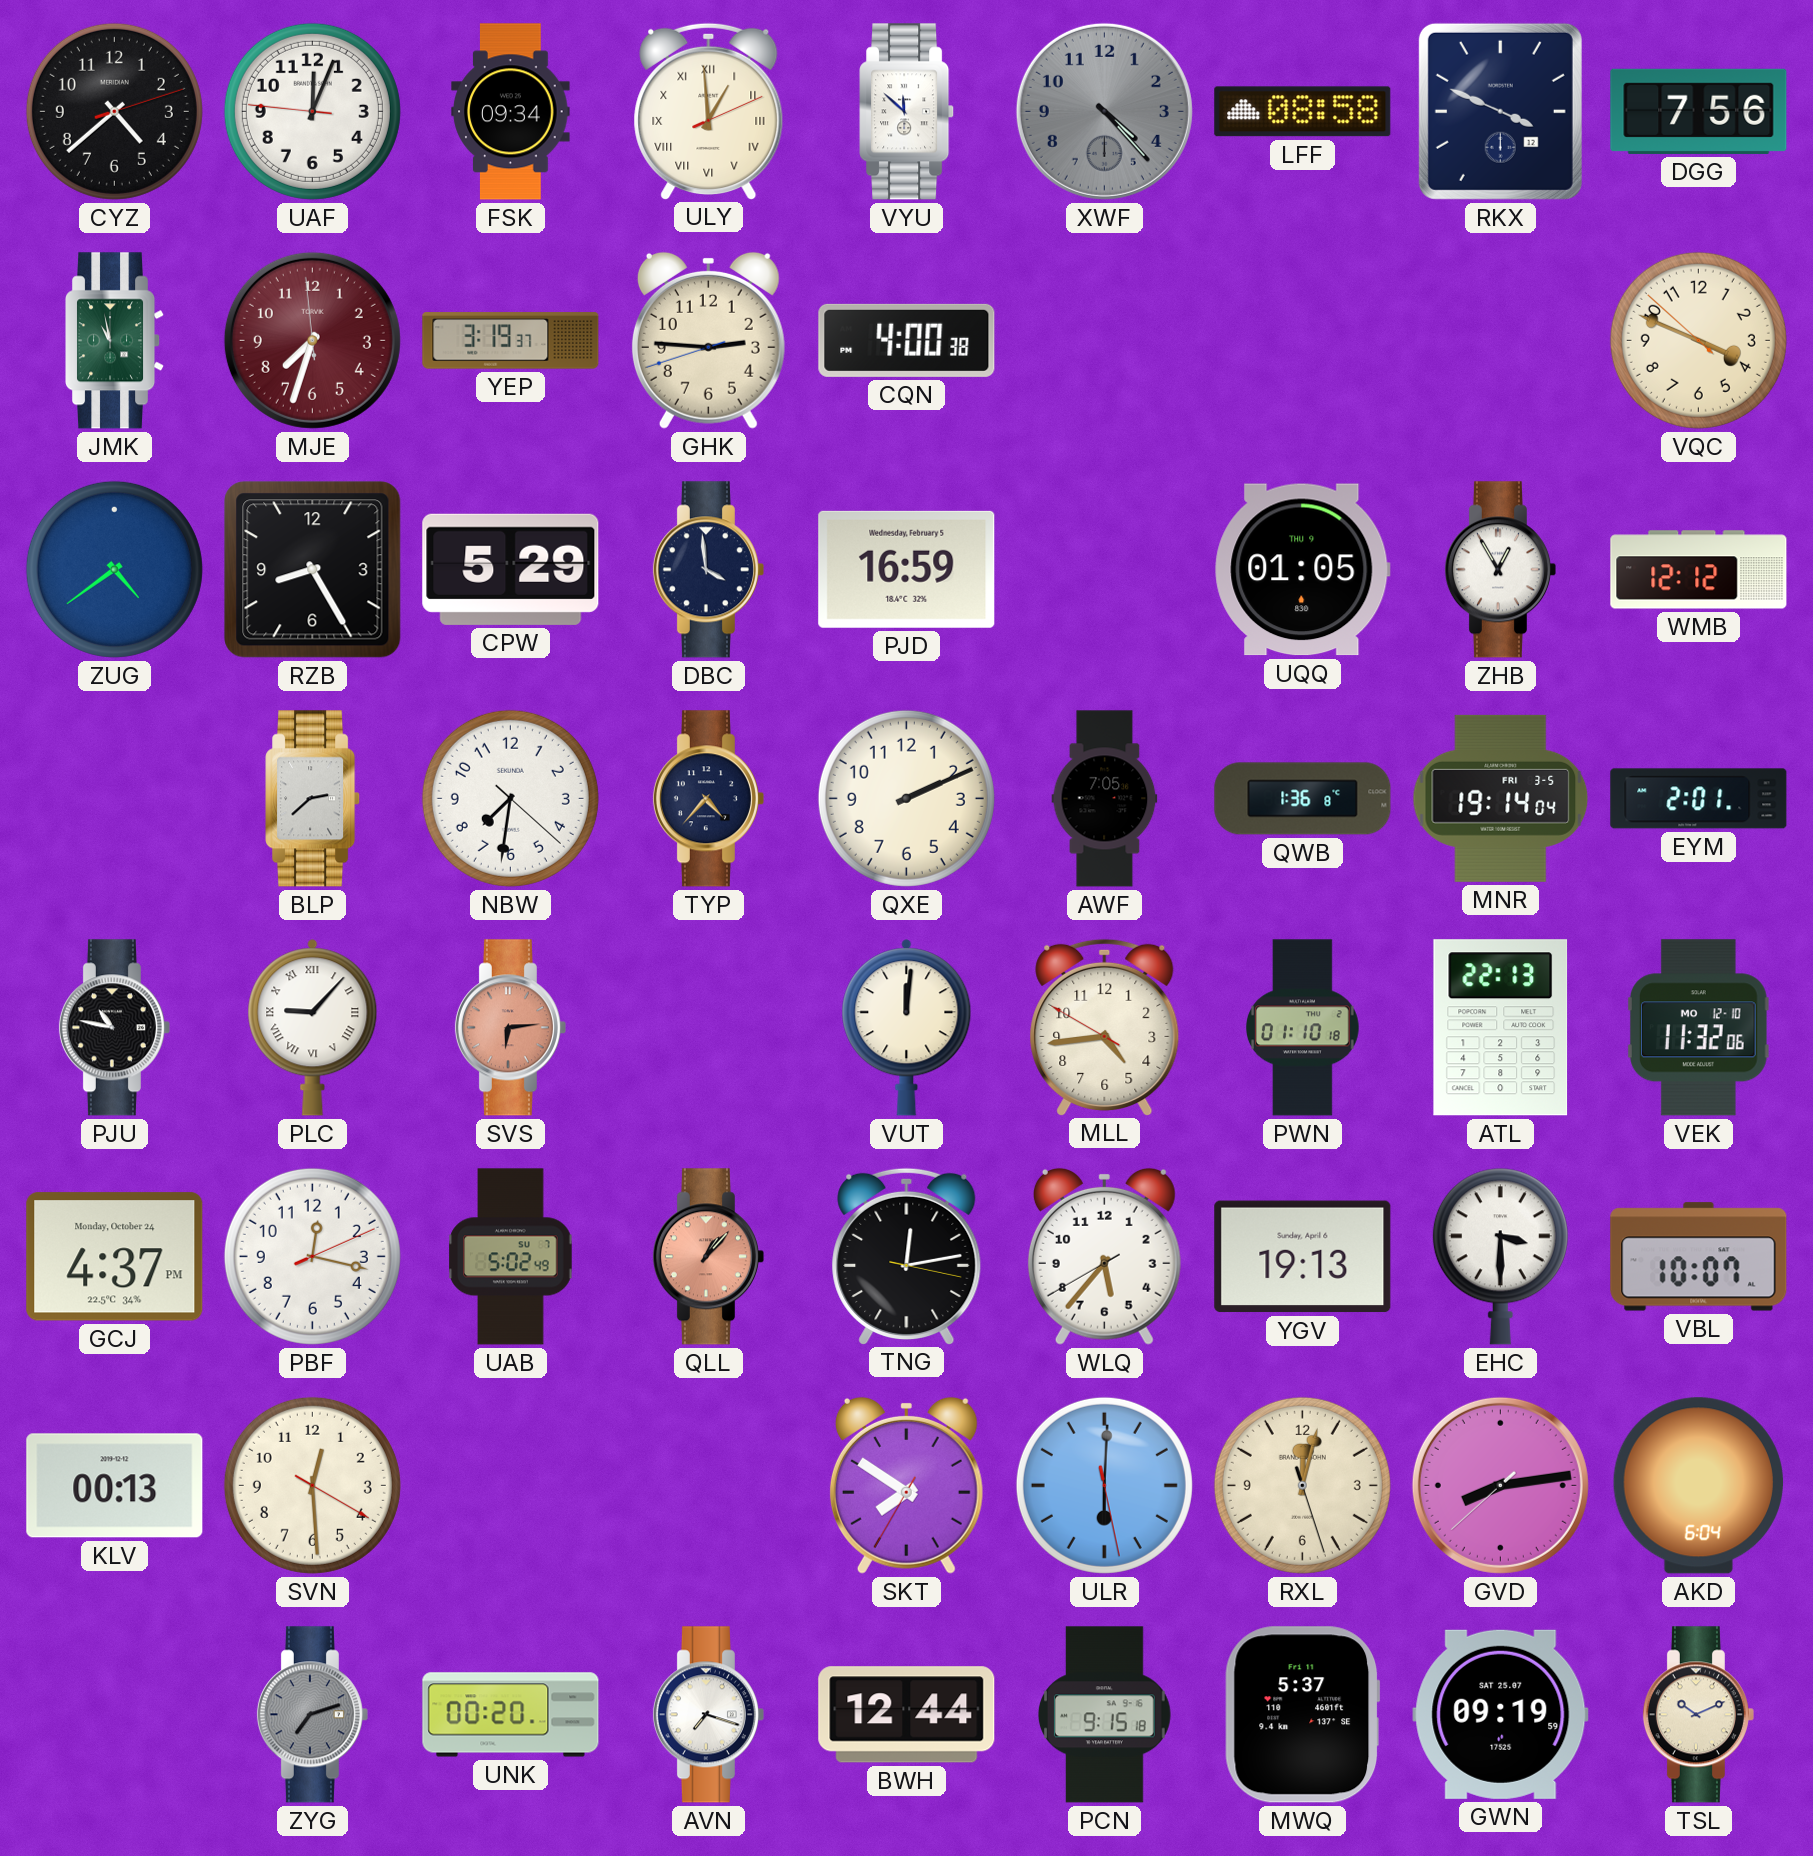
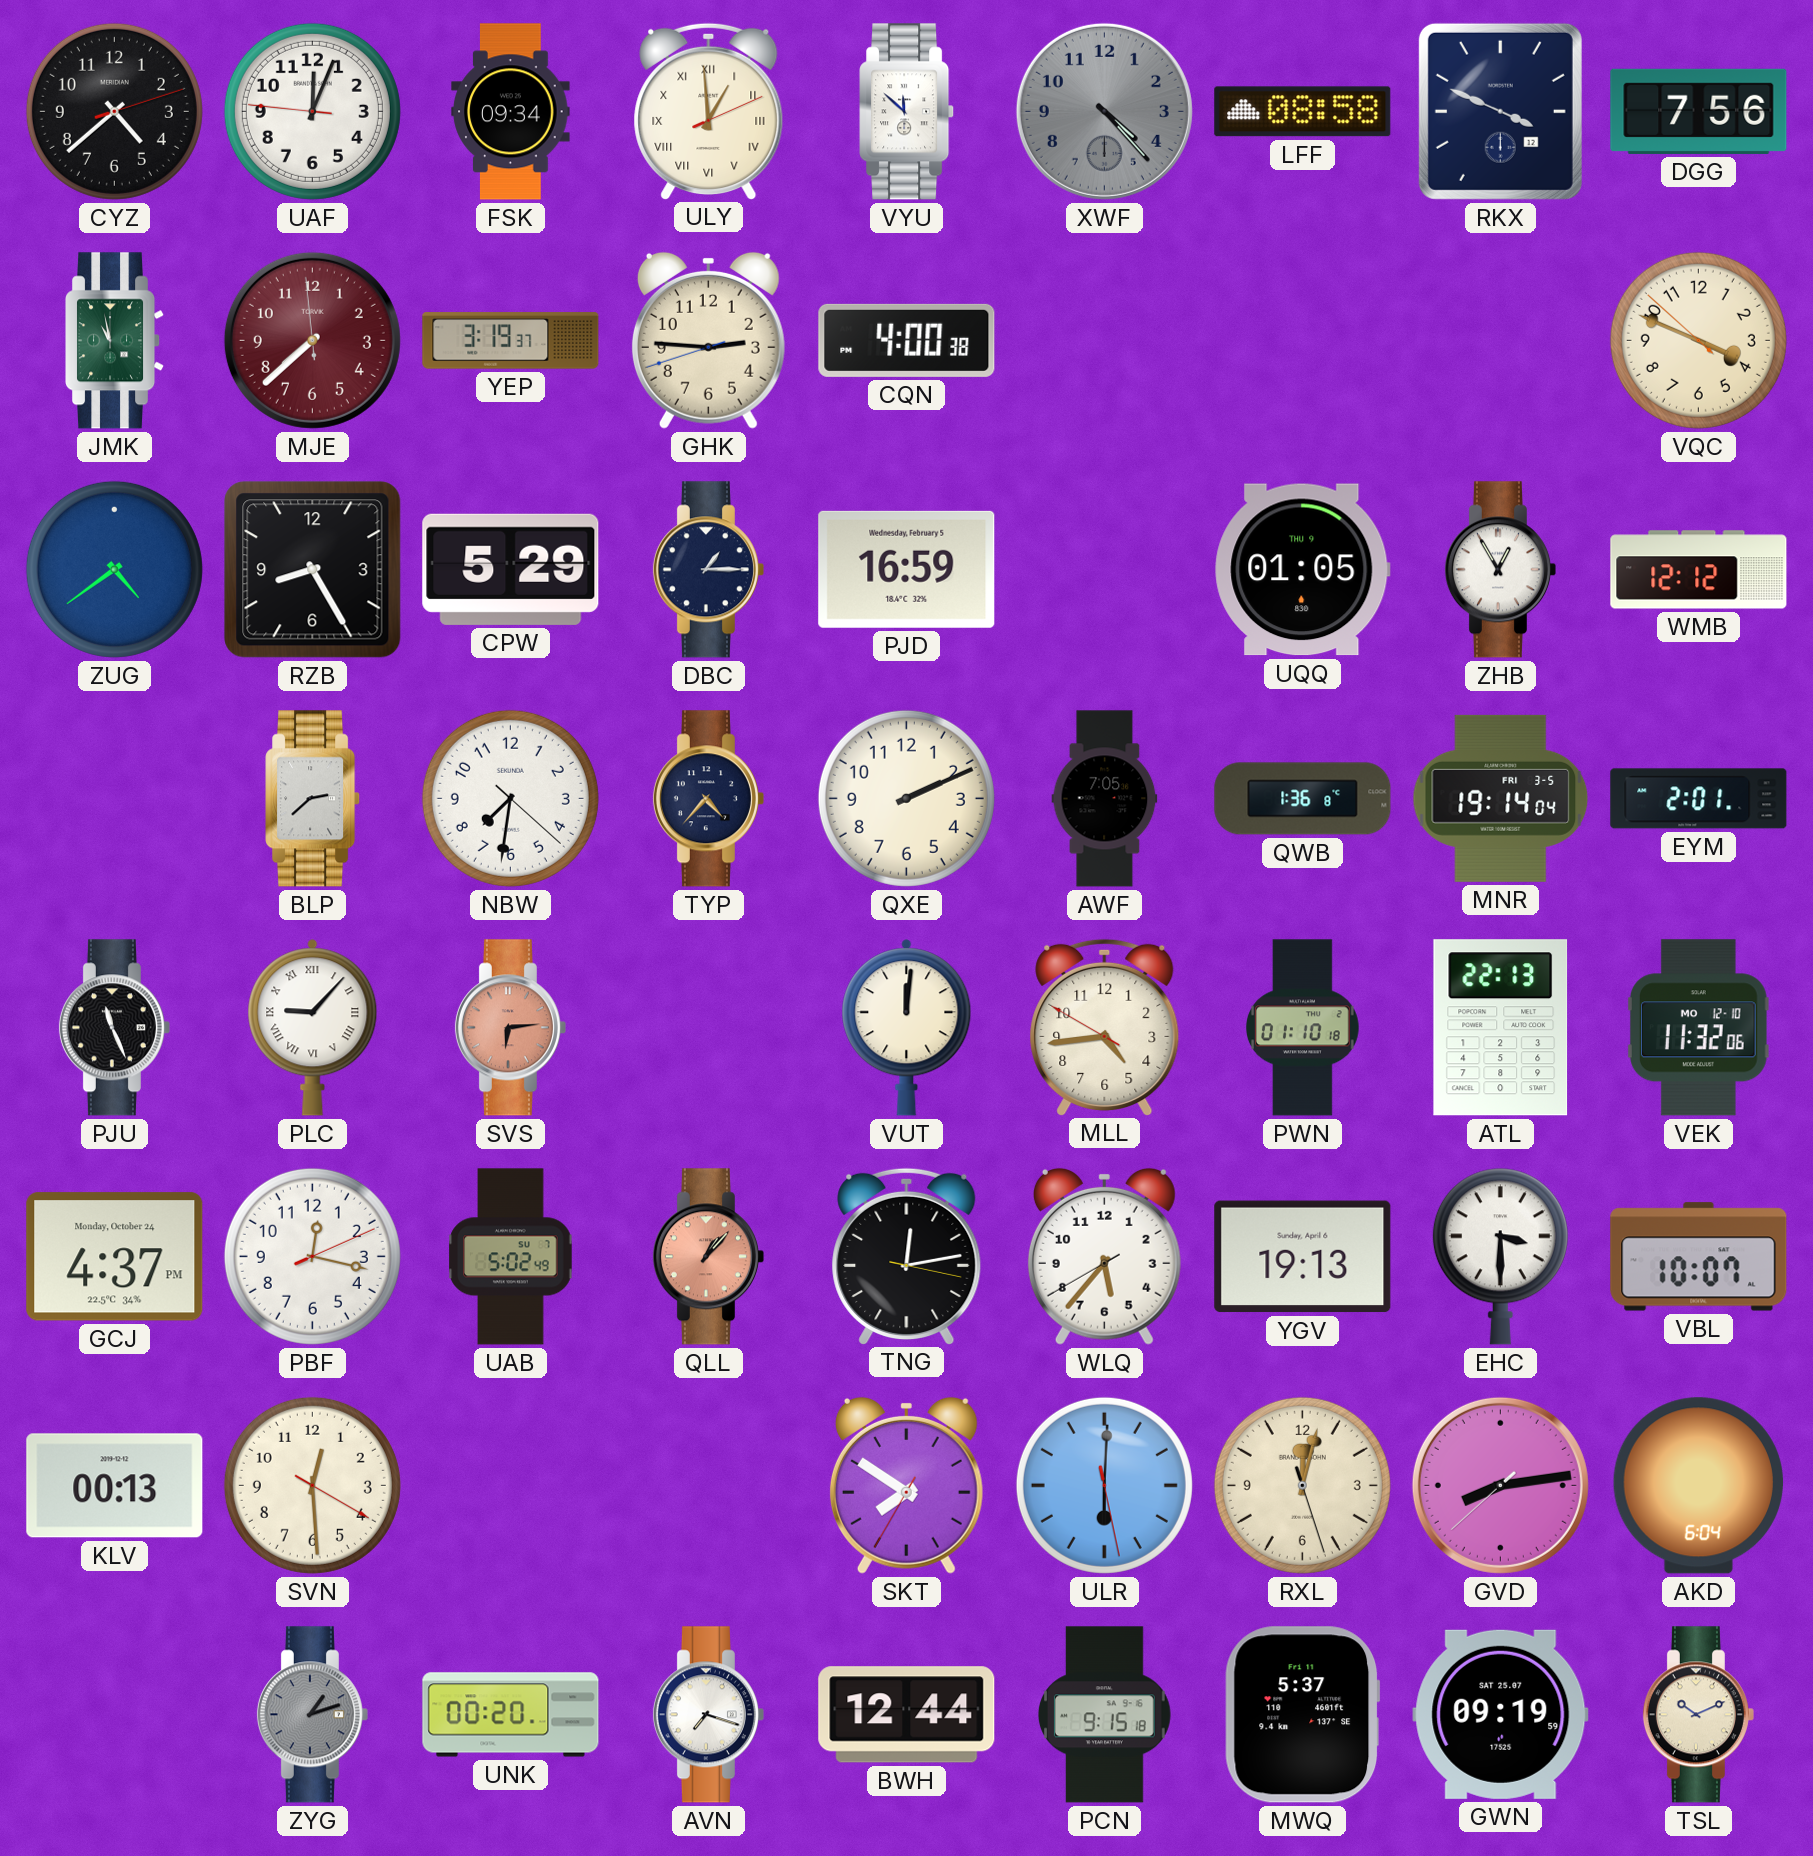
MJE: 7:32 -> 7:37 (312, 340)
DBC: 3:59 -> 1:15 (708, 570)
PJU: 10:47 -> 11:26 (114, 1028)
ZYG: 7:12 -> 1:12 (312, 1715)
